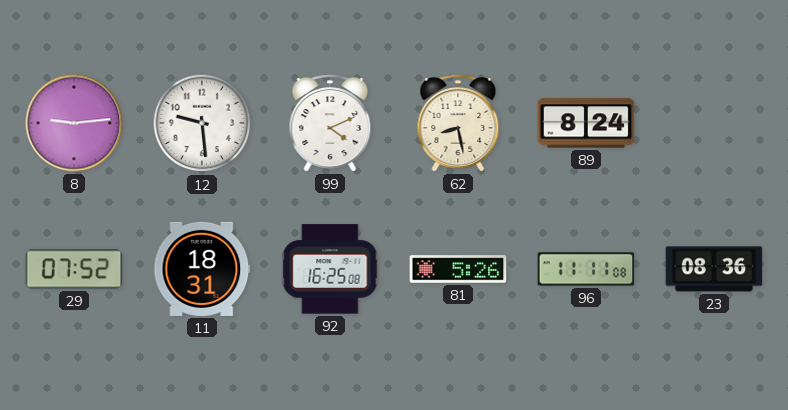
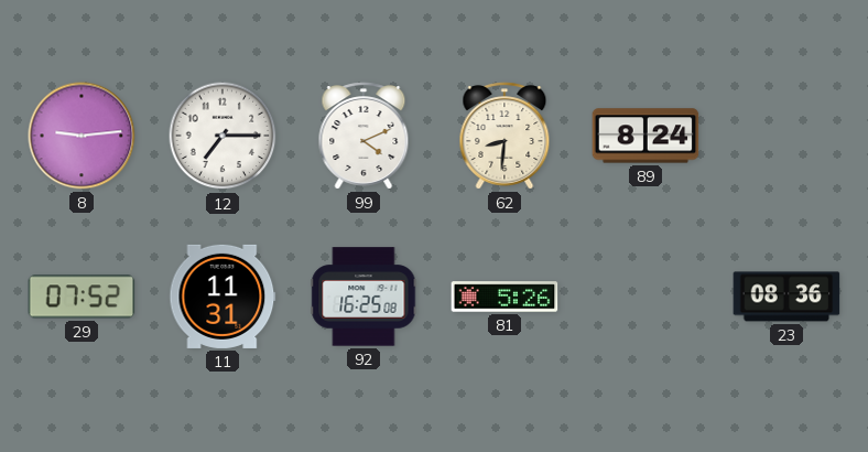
12: 9:29 -> 7:15 (223, 136)
62: 8:28 -> 8:31 (504, 136)
11: 18:31 -> 11:31 (223, 297)
96: 11:11 -> none (586, 269)
